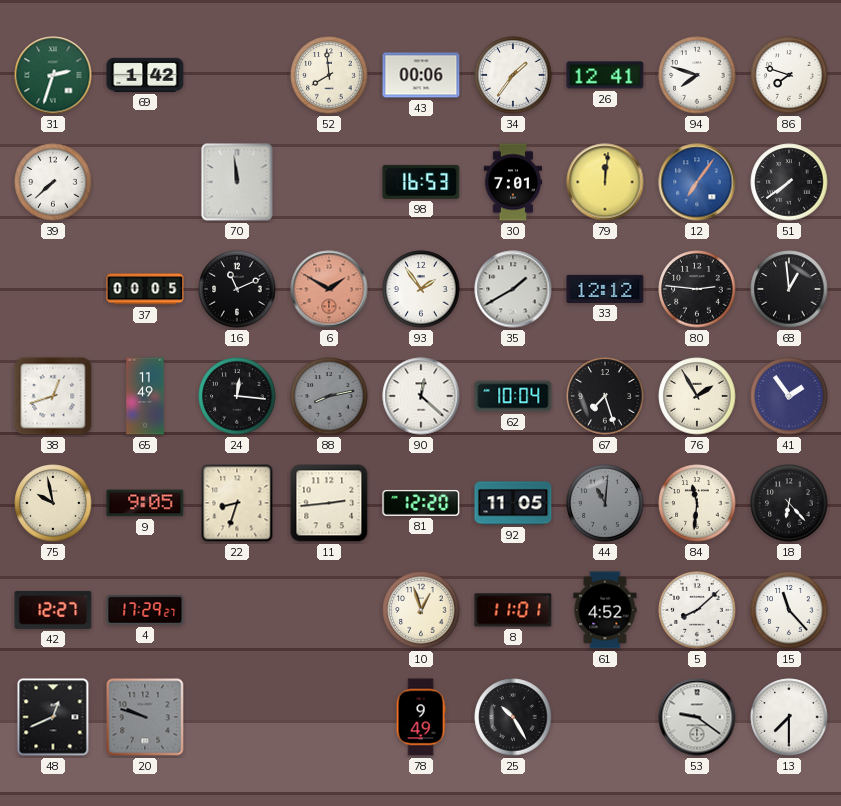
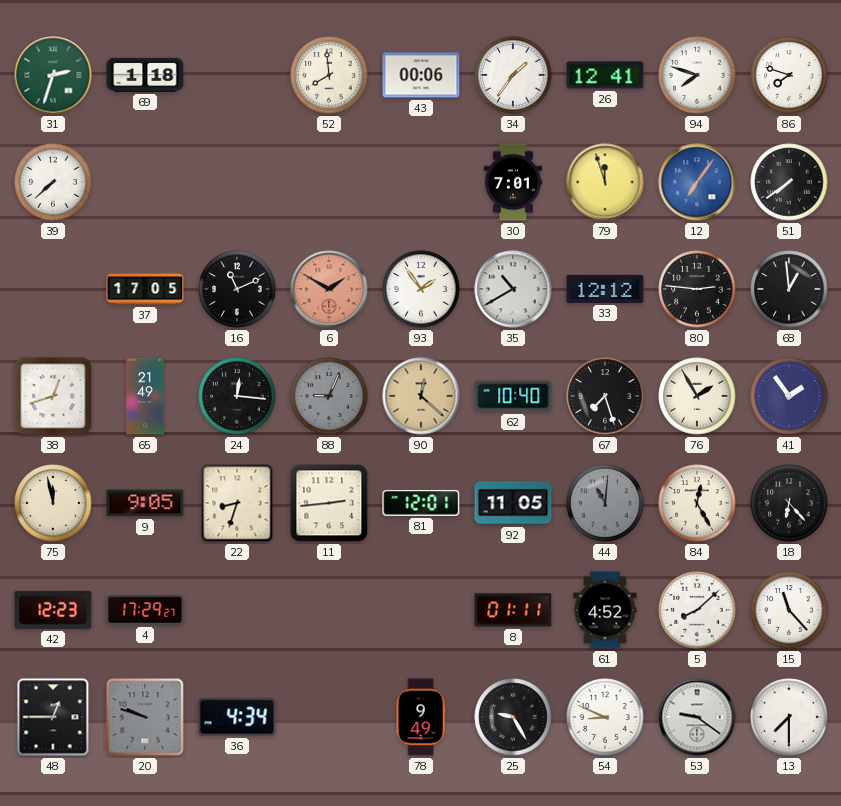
69: 1:42 -> 1:18 (145, 75)
70: 11:59 -> none (237, 182)
98: 16:53 -> none (421, 182)
79: 12:01 -> 11:57 (605, 182)
37: 00:05 -> 17:05 (145, 289)
35: 1:40 -> 10:40 (513, 289)
65: 11:49 -> 21:49 (145, 396)
88: 8:13 -> 9:04 (329, 396)
90 dial: white -> champagne (421, 396)
62: 10:04 -> 10:40 (513, 396)
75: 9:58 -> 11:58 (53, 503)
81: 12:20 -> 12:01 (421, 503)
84: 11:31 -> 12:25 (697, 503)
42: 12:27 -> 12:23 (53, 610)
10: 12:57 -> none (421, 610)
8: 11:01 -> 01:11 (513, 610)
48: 12:41 -> 12:45 (53, 717)
36: none -> 4:34 (237, 717)
25: 10:25 -> 9:25 (513, 717)
54: none -> 8:49 (605, 717)
